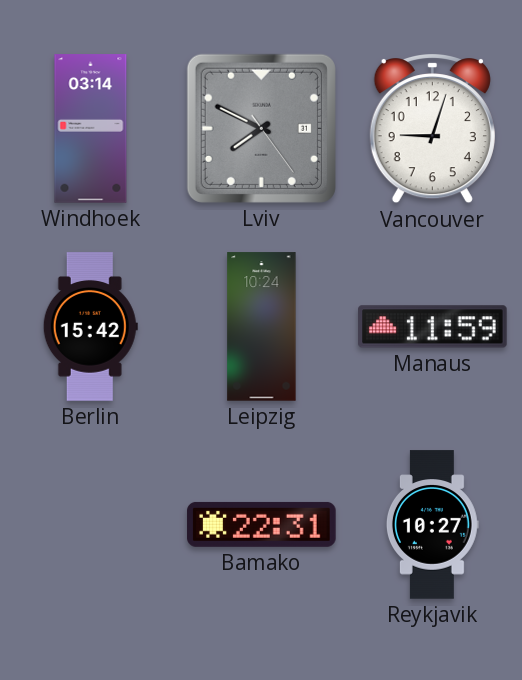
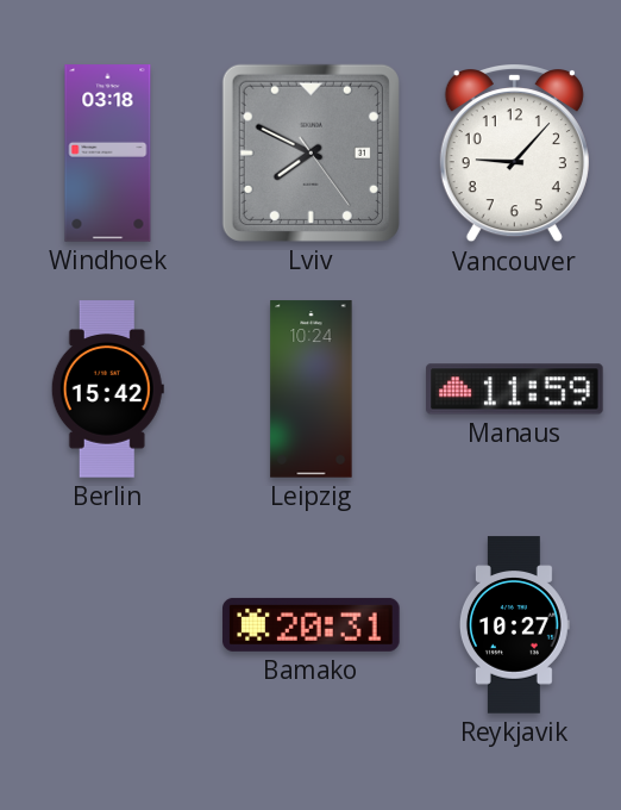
Windhoek: 03:14 -> 03:18 (108, 154)
Vancouver: 9:03 -> 9:07 (514, 154)
Bamako: 22:31 -> 20:31 (312, 624)
